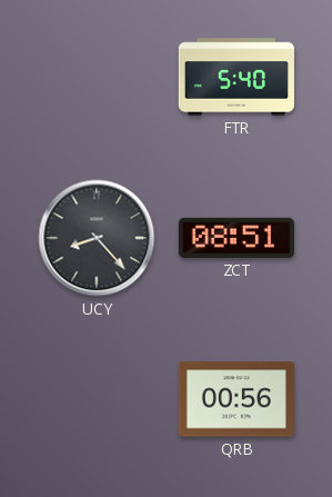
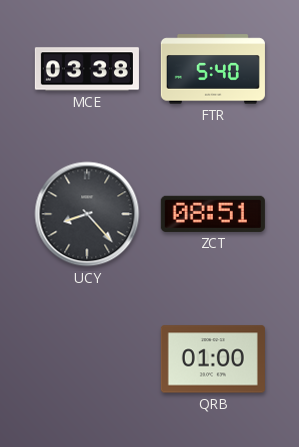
MCE: none -> 03:38 (87, 69)
QRB: 00:56 -> 01:00 (213, 359)
